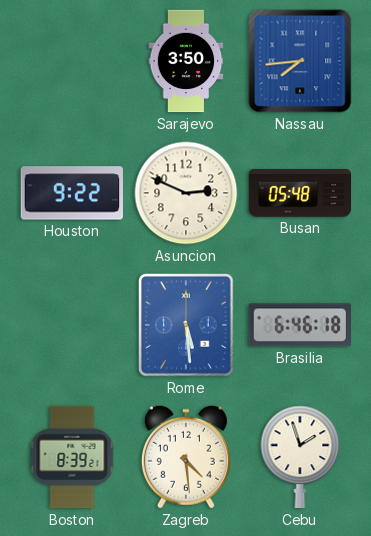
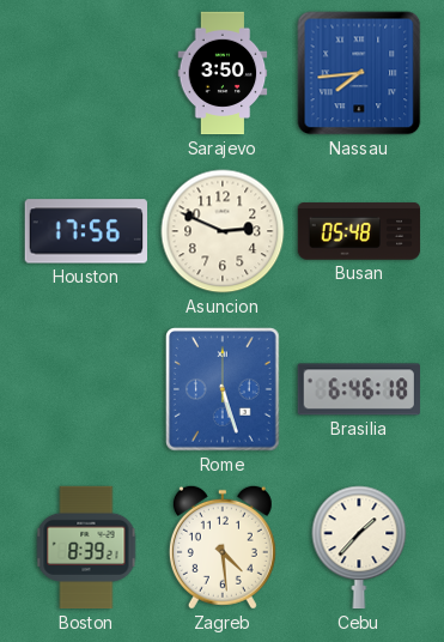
Houston: 9:22 -> 17:56 (85, 231)
Rome: 5:29 -> 5:27 (223, 389)
Cebu: 1:57 -> 1:37 (359, 547)
